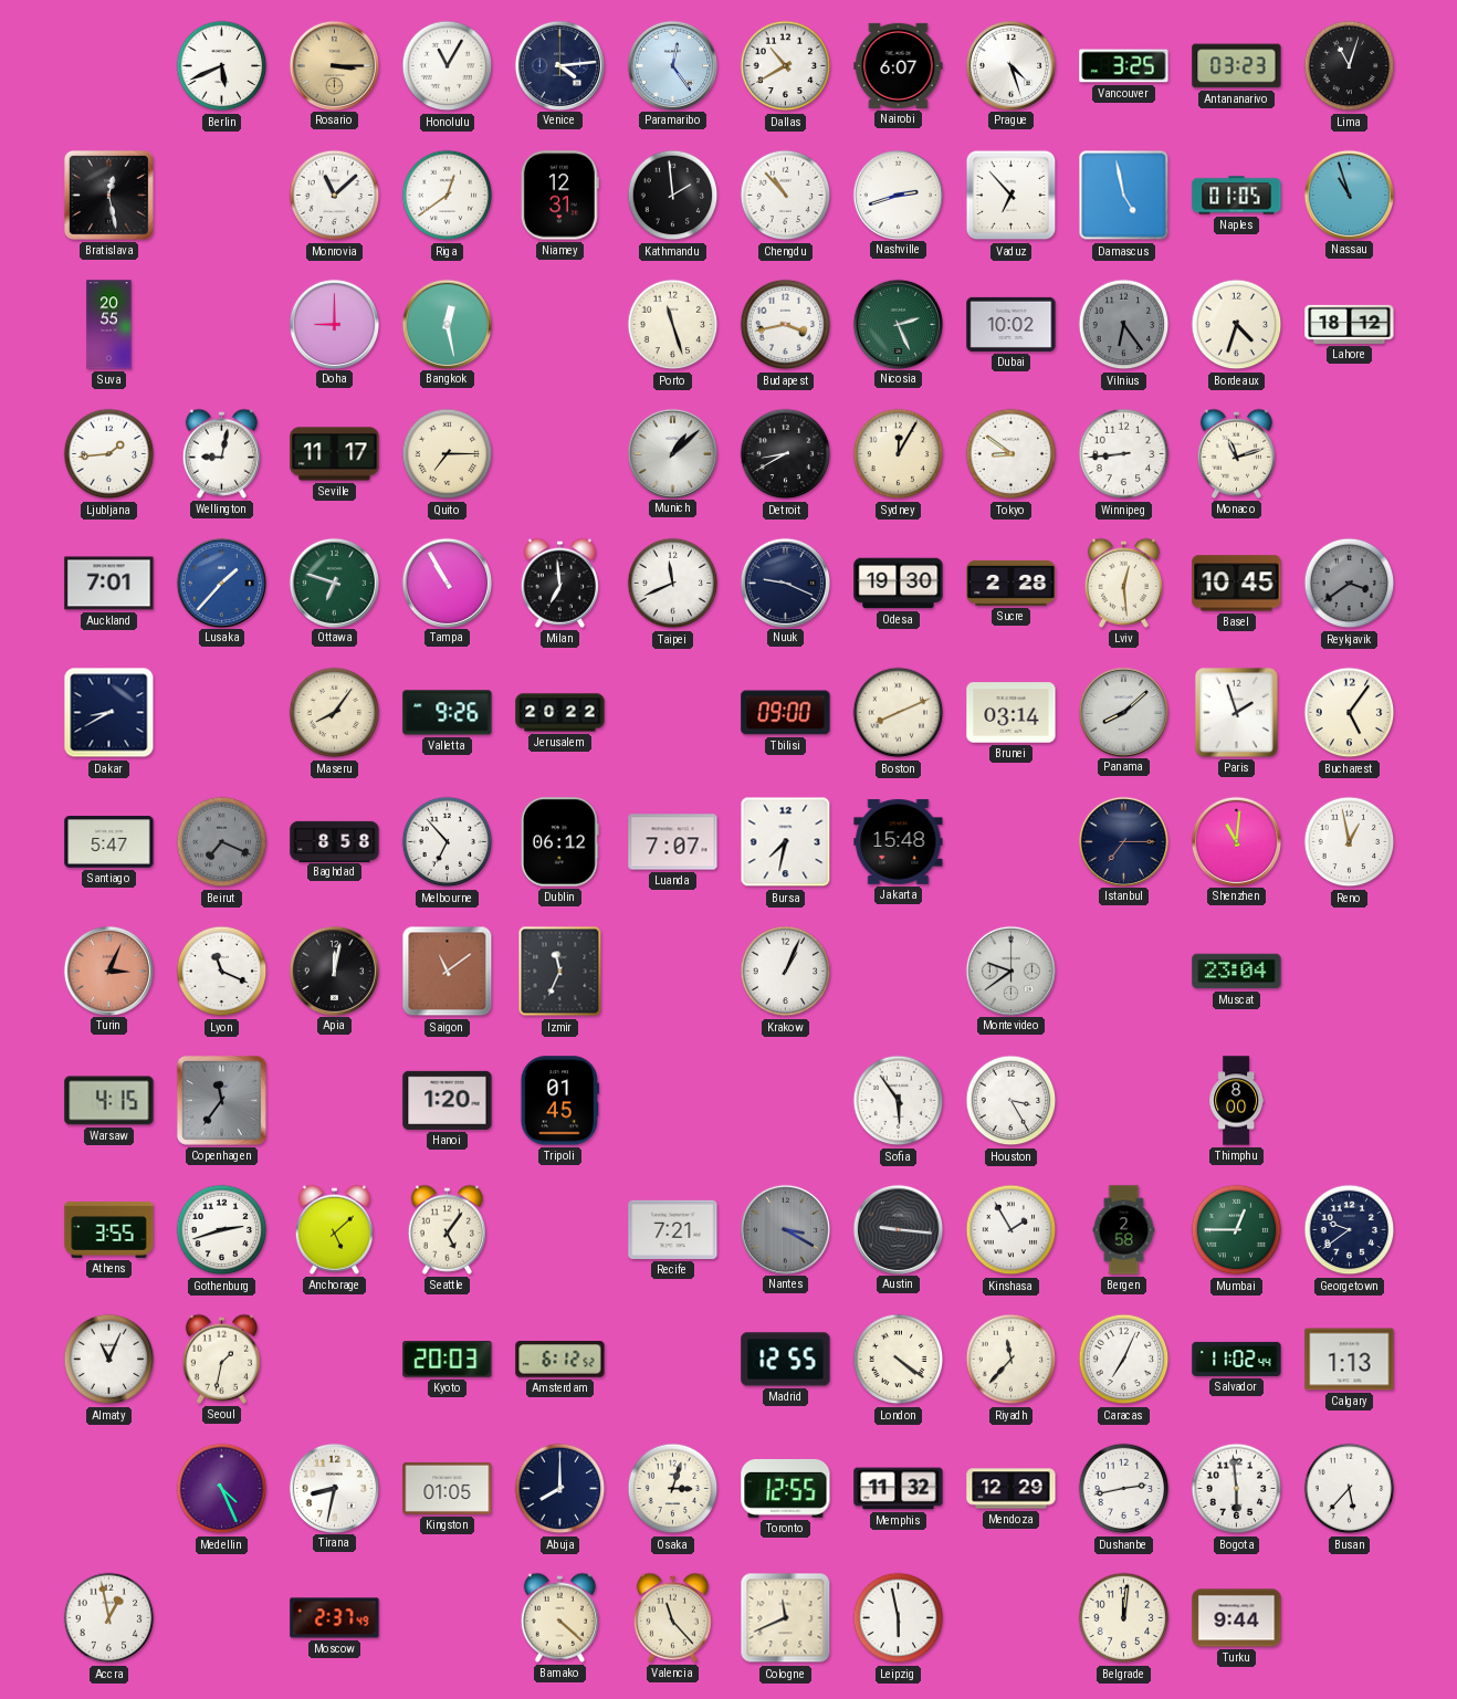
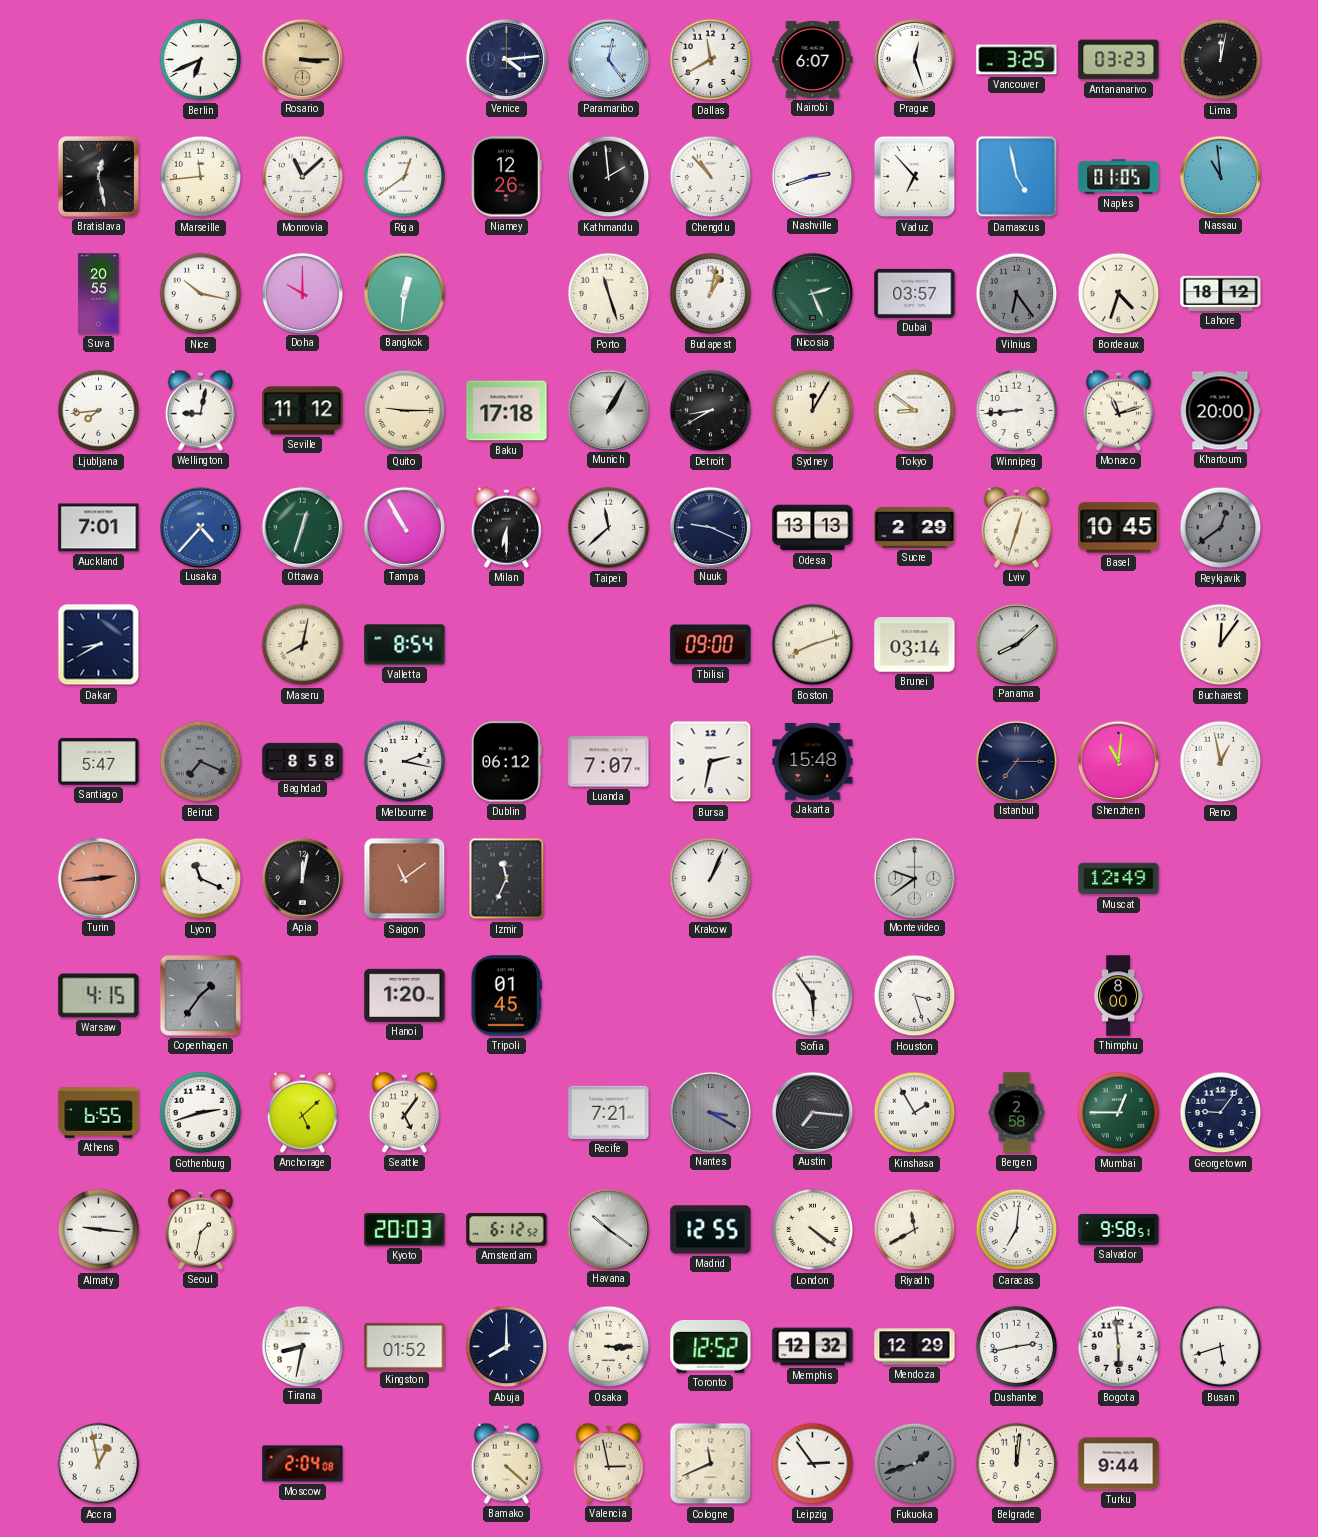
Berlin: 5:41 -> 6:41 (201, 60)
Honolulu: 11:05 -> none (448, 66)
Dallas: 10:40 -> 11:40 (711, 60)
Prague: 4:27 -> 12:27 (914, 59)
Lima: 11:03 -> 12:02 (1221, 60)
Marseille: none -> 11:44 (201, 177)
Niamey: 12:31 -> 12:26 (506, 177)
Nassau: 10:57 -> 10:59 (1220, 176)
Nice: none -> 10:17 (201, 294)
Doha: 9:00 -> 10:00 (302, 293)
Bangkok: 12:28 -> 12:31 (404, 293)
Budapest: 3:43 -> 1:02 (711, 294)
Dubai: 10:02 -> 03:57 (915, 293)
Ljubljana: 1:44 -> 7:44 (99, 411)
Seville: 11:17 -> 11:12 (303, 411)
Quito: 7:15 -> 9:15 (405, 411)
Baku: none -> 17:18 (507, 411)
Munich: 1:08 -> 1:05 (608, 410)
Khartoum: none -> 20:00 (1221, 411)
Lusaka: 1:37 -> 4:37 (200, 527)
Ottawa: 6:48 -> 12:33 (302, 527)
Milan: 6:59 -> 6:30 (506, 527)
Taipei: 11:41 -> 11:38 (609, 528)
Odesa: 19:30 -> 13:13 (813, 528)
Sucre: 2:28 -> 2:29 (915, 527)
Lviv: 12:29 -> 12:33 (1016, 527)
Reykjavik: 3:39 -> 12:39 (1221, 528)
Maseru: 8:06 -> 8:02 (303, 645)
Valletta: 9:26 -> 8:54 (405, 645)
Jerusalem: 20:22 -> none (560, 713)
Boston: 8:11 -> 8:12 (813, 645)
Paris: 1:57 -> none (1236, 712)
Bucharest: 5:06 -> 12:06 (1221, 645)
Melbourne: 6:53 -> 2:17 (405, 762)
Bursa: 7:32 -> 2:32 (711, 762)
Turin: 3:04 -> 2:44 (98, 878)
Muscat: 23:04 -> 12:49 (1119, 879)
Copenhagen: 11:36 -> 1:36 (200, 995)
Houston: 3:25 -> 3:27 (915, 996)
Athens: 3:55 -> 6:55 (99, 1113)
Austin: 9:16 -> 7:16 (812, 1112)
Georgetown: 9:39 -> 9:06 (1221, 1113)
Almaty: 11:04 -> 9:16 (99, 1230)
Havana: none -> 10:21 (608, 1229)
Riyadh: 11:37 -> 11:40 (915, 1230)
Caracas: 7:04 -> 7:01 (1017, 1230)
Salvador: 11:02 -> 9:58 (1119, 1229)
Calgary: 1:13 -> none (1350, 1360)
Medellin: 4:26 -> none (222, 1489)
Kingston: 01:05 -> 01:52 (405, 1346)
Osaka: 3:03 -> 3:15 (609, 1347)
Toronto: 12:55 -> 12:52 (711, 1346)
Memphis: 11:32 -> 12:32 (813, 1347)
Busan: 5:37 -> 5:42 (1221, 1347)
Moscow: 2:37 -> 2:04 (303, 1464)
Valencia: 11:23 -> 2:58 (608, 1463)
Leipzig: 5:58 -> 2:54 (813, 1464)
Fukuoka: none -> 1:42 (915, 1464)
